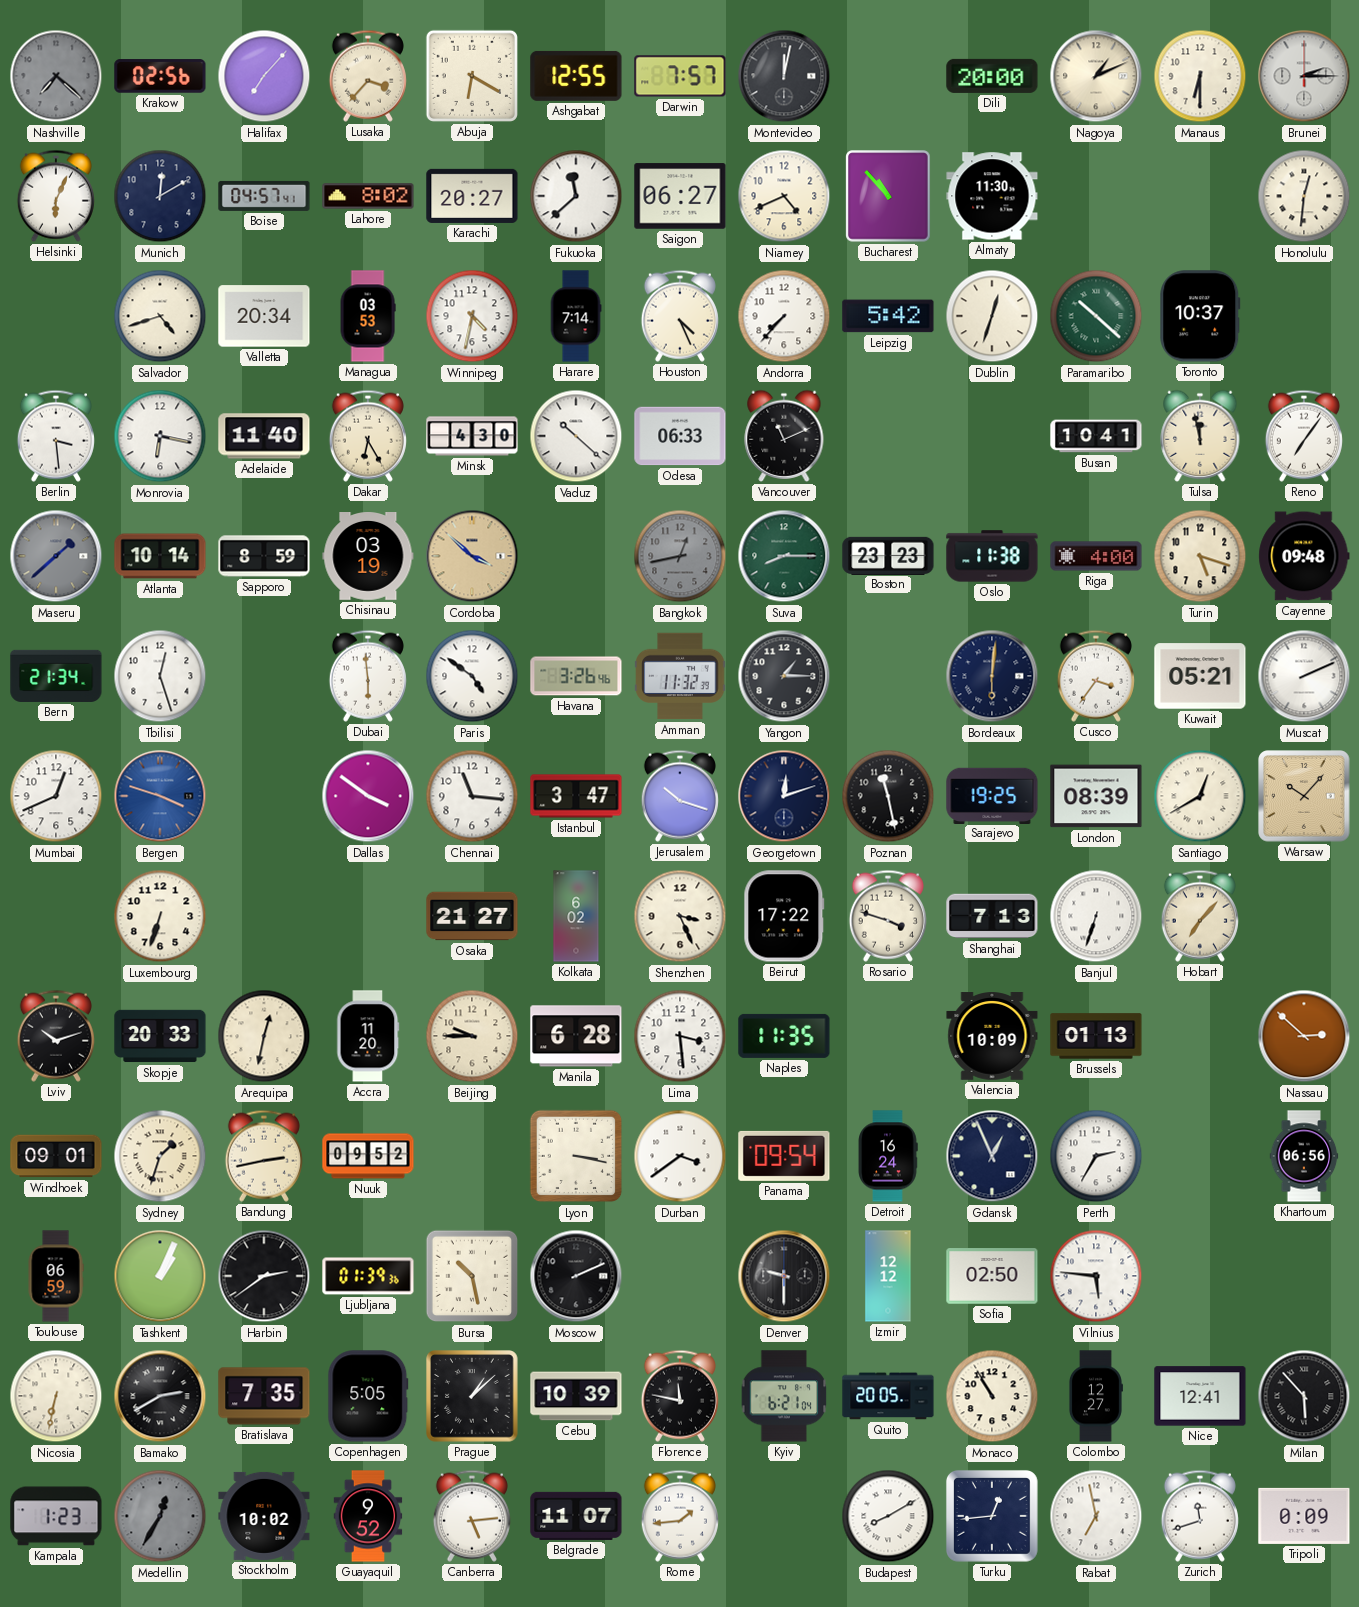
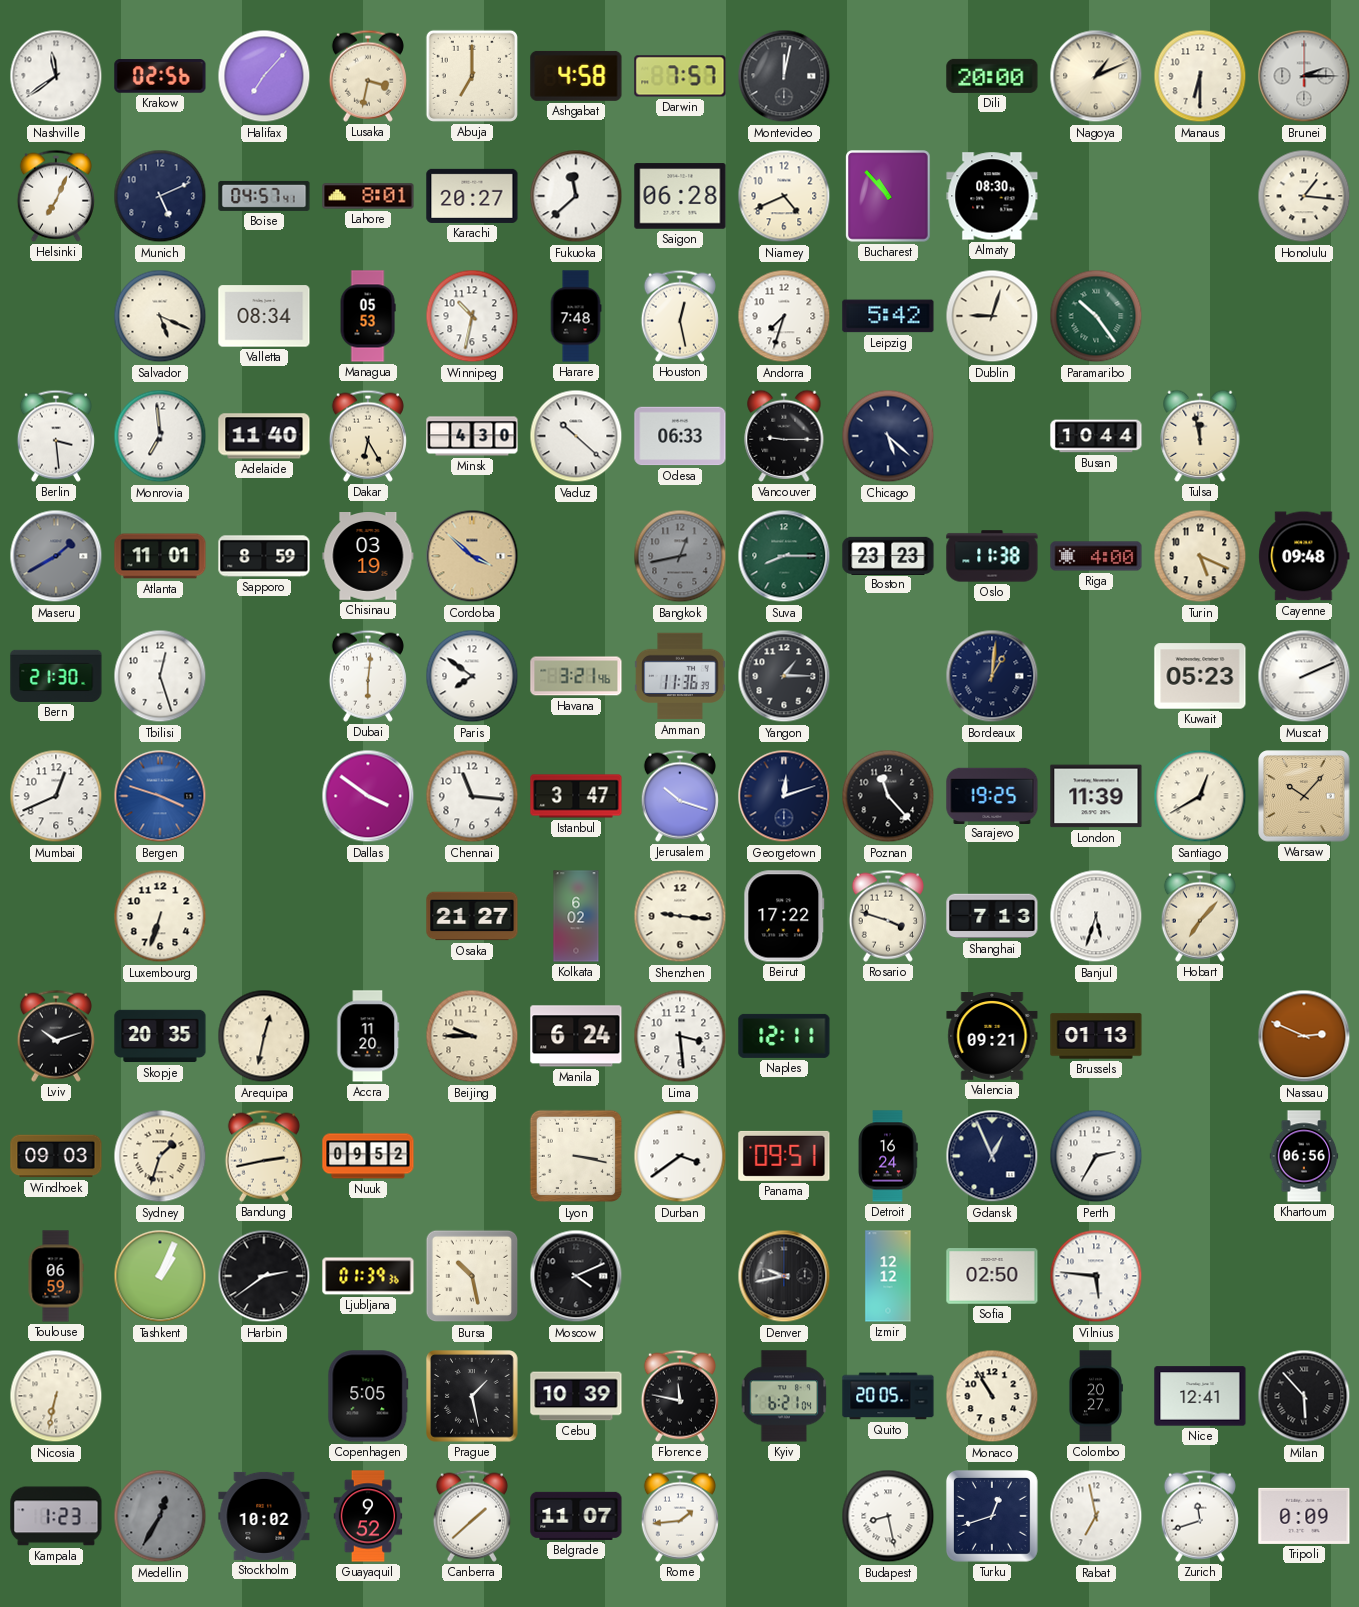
Nashville: 7:22 -> 11:39 (56, 76)
Nashville dial: grey -> white (56, 76)
Lusaka: 3:37 -> 3:32 (368, 76)
Abuja: 6:20 -> 7:00 (472, 76)
Ashgabat: 12:55 -> 4:58 (576, 76)
Helsinki: 6:04 -> 7:04 (56, 196)
Munich: 12:10 -> 5:11 (160, 196)
Lahore: 8:02 -> 8:01 (368, 196)
Saigon: 06:27 -> 06:28 (680, 196)
Almaty: 11:30 -> 08:30 (992, 196)
Honolulu: 12:31 -> 1:16 (1304, 196)
Salvador: 4:42 -> 5:19 (160, 316)
Valletta: 20:34 -> 08:34 (264, 316)
Managua: 03:53 -> 05:53 (368, 316)
Winnipeg: 4:32 -> 10:32 (472, 316)
Harare: 7:14 -> 7:48 (576, 316)
Houston: 4:26 -> 12:28 (680, 316)
Andorra: 7:37 -> 7:33 (784, 316)
Dublin: 12:33 -> 9:03 (992, 316)
Paramaribo: 10:22 -> 10:24 (1096, 316)
Toronto: 10:37 -> none (1200, 316)
Monrovia: 6:17 -> 6:59 (160, 436)
Vancouver: 11:11 -> 9:15 (784, 436)
Chicago: none -> 5:22 (888, 436)
Busan: 10:41 -> 10:44 (1096, 436)
Reno: 7:06 -> none (1304, 436)
Maseru: 1:38 -> 1:40 (56, 556)
Atlanta: 10:14 -> 11:01 (160, 556)
Turin: 5:18 -> 5:19 (1200, 556)
Bern: 21:34 -> 21:30 (56, 676)
Dubai: 5:59 -> 6:01 (368, 676)
Paris: 4:51 -> 7:51 (472, 676)
Havana: 3:26 -> 3:21 (576, 676)
Amman: 11:32 -> 11:36 (680, 676)
Bordeaux: 6:01 -> 1:01 (992, 676)
Cusco: 3:36 -> none (1096, 676)
Kuwait: 05:21 -> 05:23 (1200, 676)
Poznan: 11:28 -> 11:23 (888, 796)
London: 08:39 -> 11:39 (1096, 796)
Shenzhen: 3:26 -> 9:16 (680, 916)
Banjul: 6:33 -> 5:33 (1096, 916)
Skopje: 20:33 -> 20:35 (160, 1036)
Manila: 6:28 -> 6:24 (576, 1036)
Naples: 11:35 -> 12:11 (784, 1036)
Valencia: 10:09 -> 09:21 (992, 1036)
Nassau: 2:52 -> 2:49 (1304, 1036)
Windhoek: 09:01 -> 09:03 (56, 1156)
Panama: 09:54 -> 09:51 (784, 1156)
Moscow: 2:11 -> 4:11 (576, 1276)
Denver: 9:30 -> 9:43 (784, 1276)
Bamako: 2:40 -> none (160, 1396)
Bratislava: 7:35 -> none (264, 1396)
Prague: 1:08 -> 1:28 (472, 1396)
Colombo: 12:27 -> 20:27 (1095, 1396)
Canberra: 5:14 -> 1:38 (472, 1516)
Budapest: 8:10 -> 8:28 (888, 1516)
Turku: 12:44 -> 12:42 (992, 1516)
